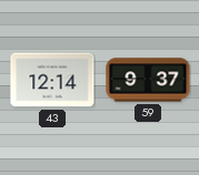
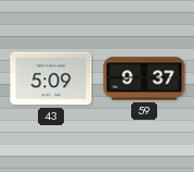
43: 12:14 -> 5:09 (51, 78)
